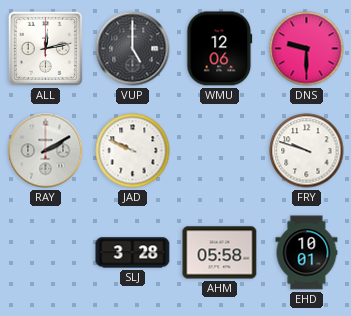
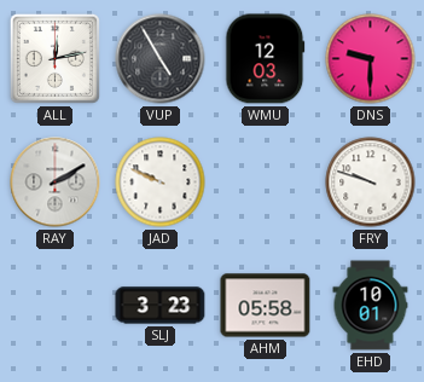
VUP: 5:00 -> 4:55 (161, 59)
WMU: 12:06 -> 12:03 (266, 59)
SLJ: 3:28 -> 3:23 (161, 306)
